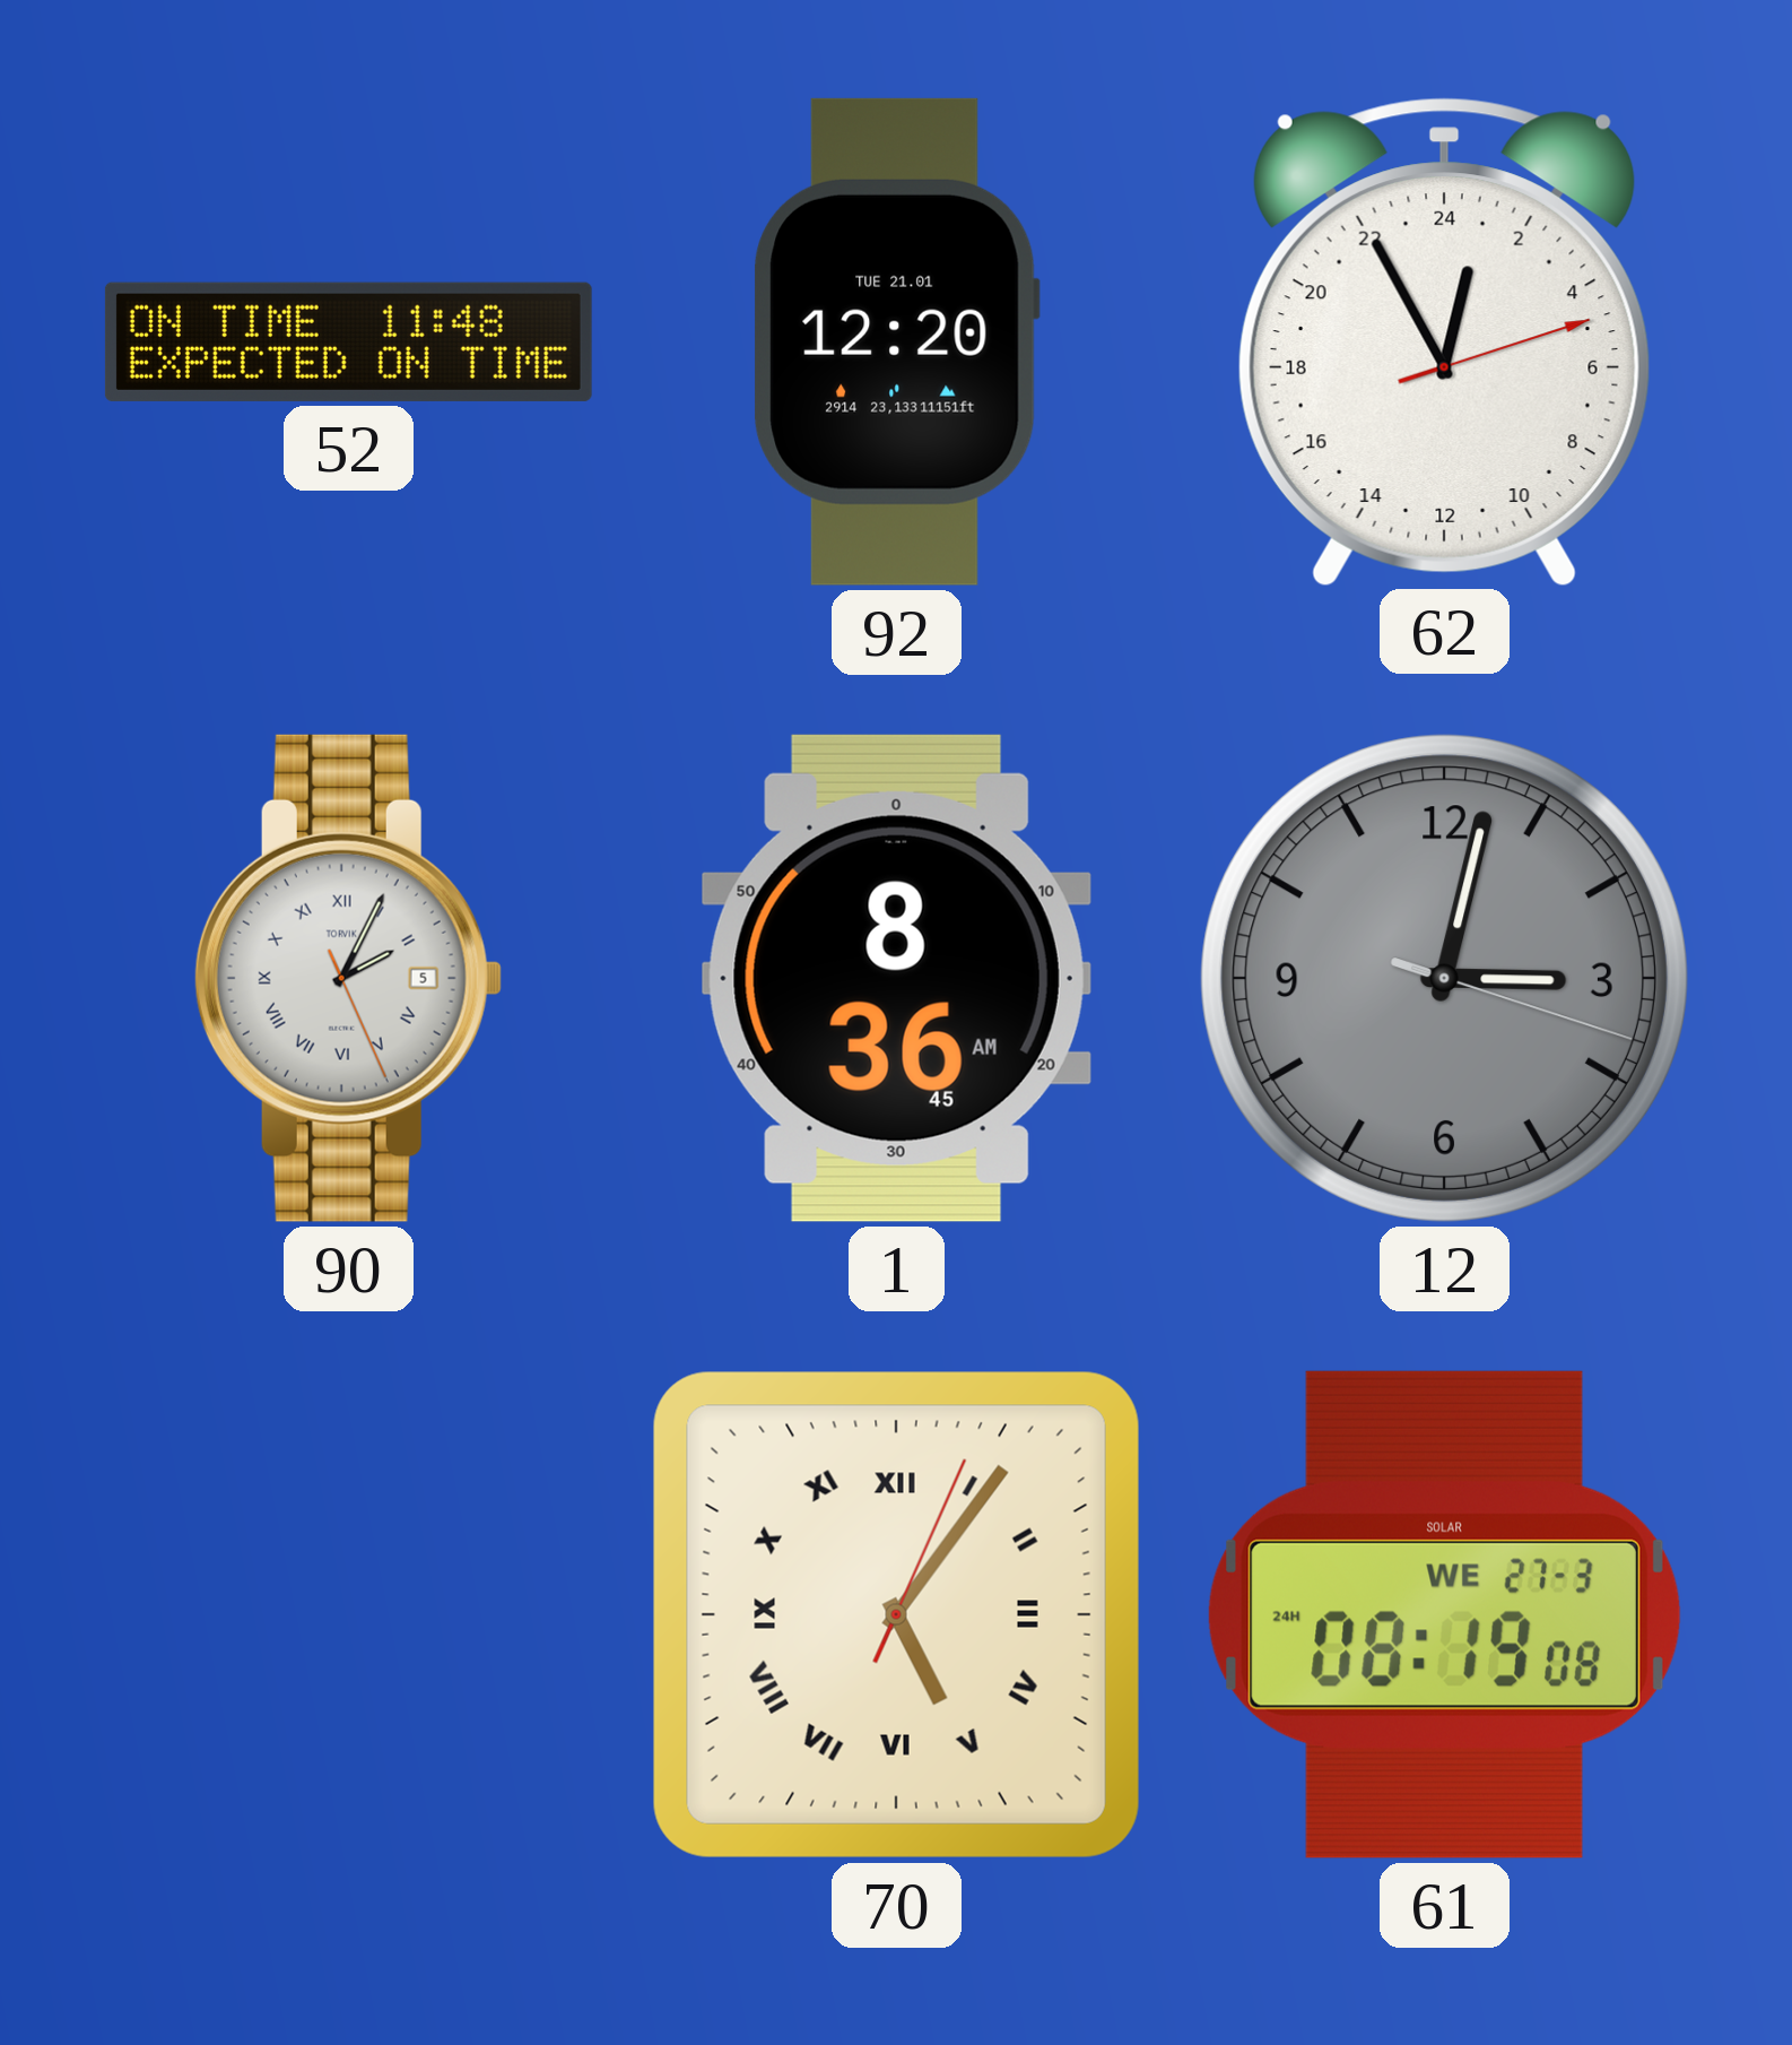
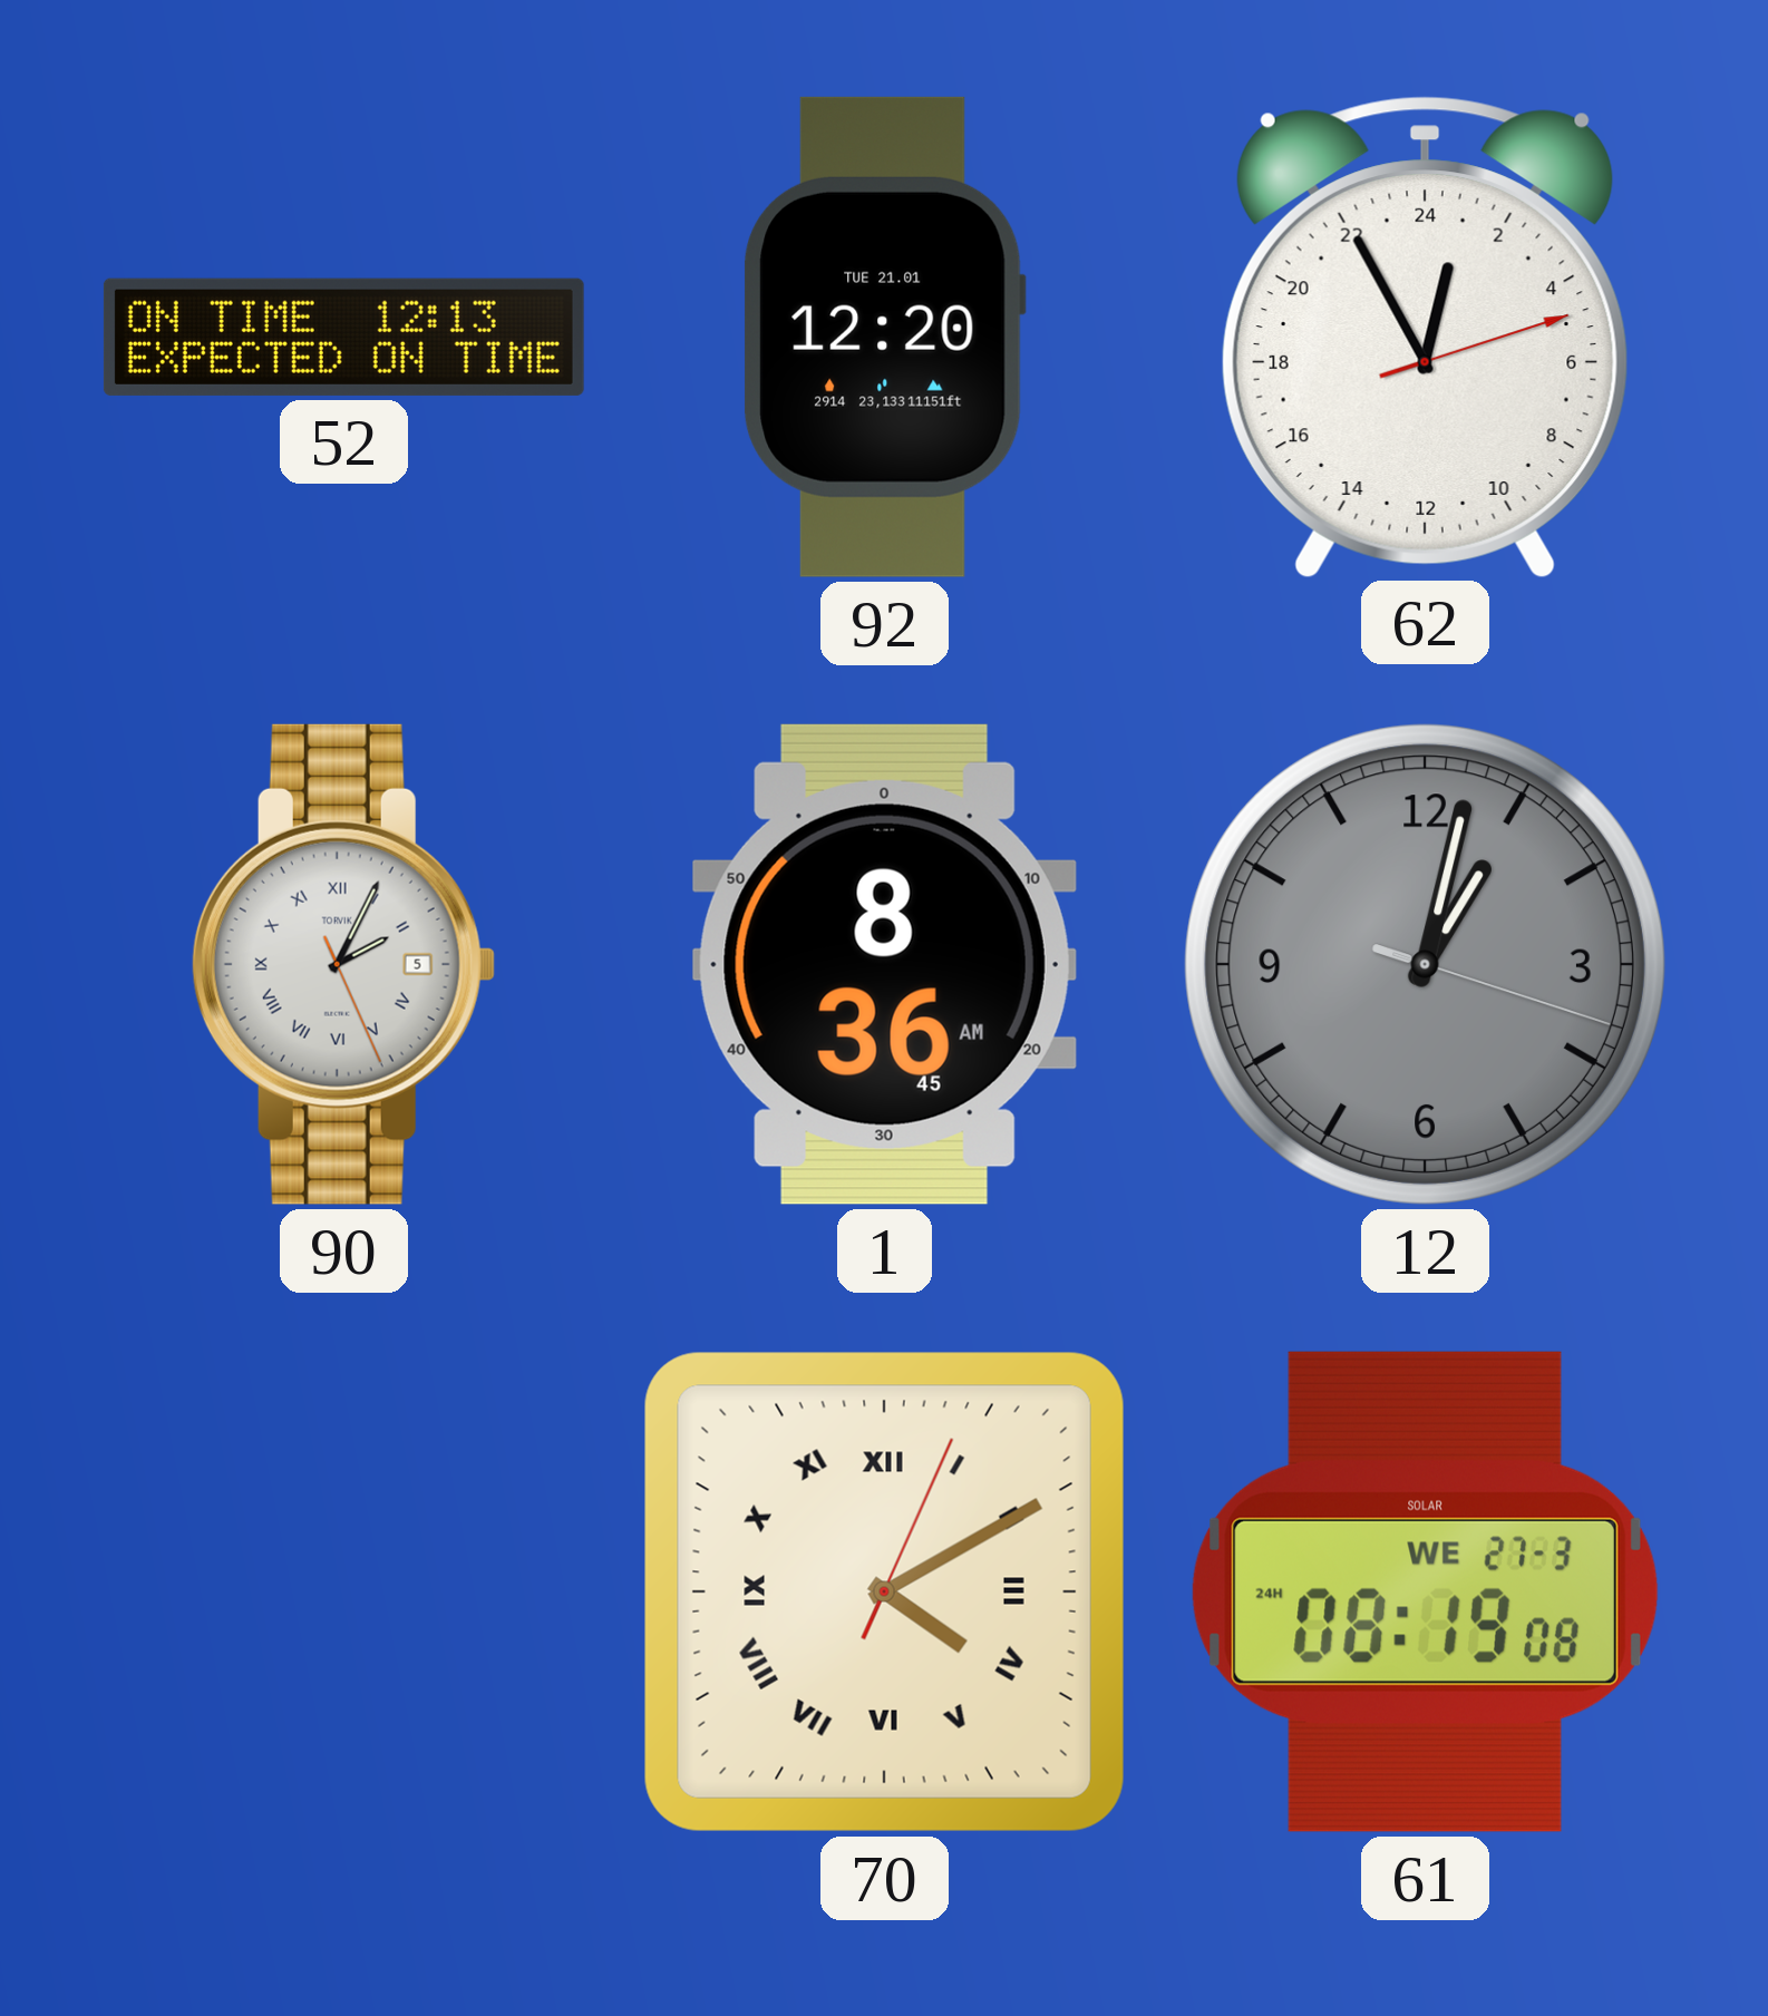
52: 11:48 -> 12:13 (343, 337)
12: 3:02 -> 1:02 (1425, 964)
70: 5:06 -> 4:10 (884, 1591)
